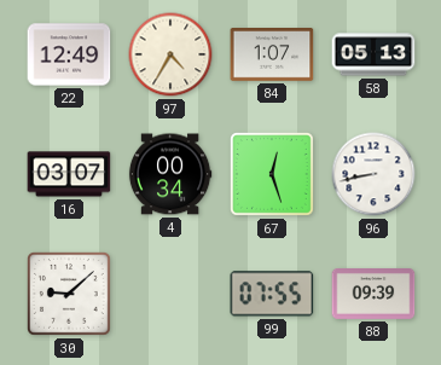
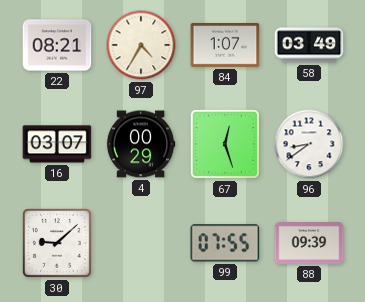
22: 12:49 -> 08:21 (57, 45)
58: 05:13 -> 03:49 (309, 45)
4: 00:34 -> 00:29 (141, 144)
96: 8:43 -> 8:39 (309, 144)
